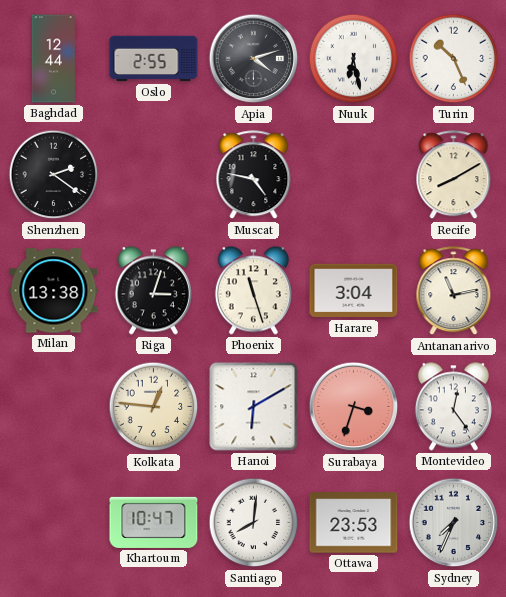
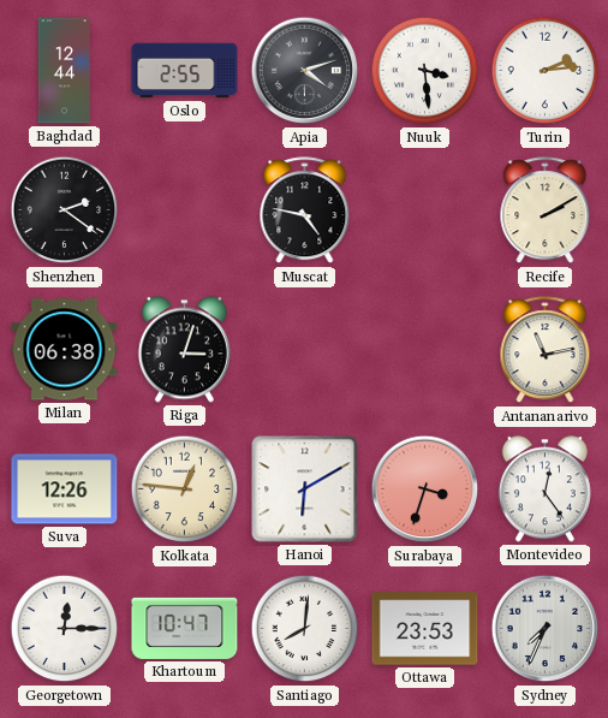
Nuuk: 6:28 -> 3:29 (425, 71)
Turin: 10:26 -> 2:14 (546, 71)
Recife: 8:10 -> 2:10 (546, 210)
Milan: 13:38 -> 06:38 (65, 350)
Phoenix: 11:27 -> none (253, 291)
Harare: 3:04 -> none (354, 291)
Suva: none -> 12:26 (65, 489)
Georgetown: none -> 12:15 (65, 629)
